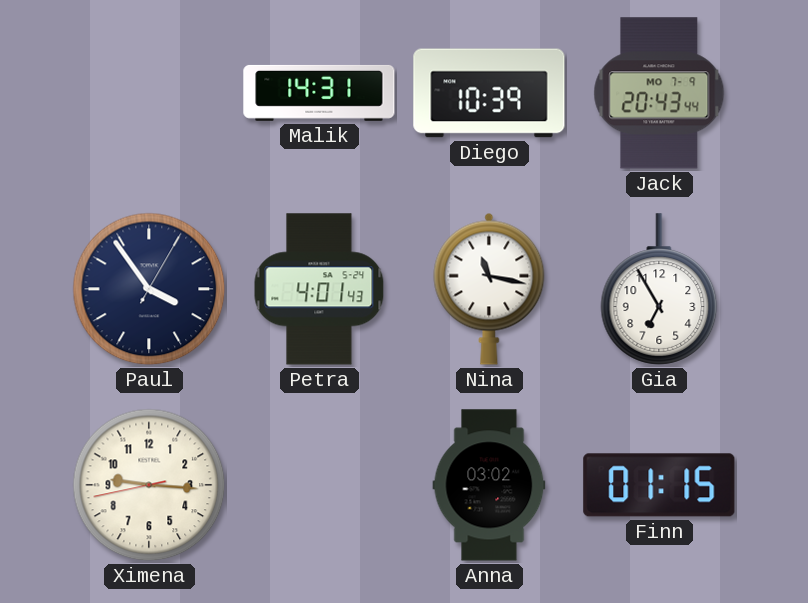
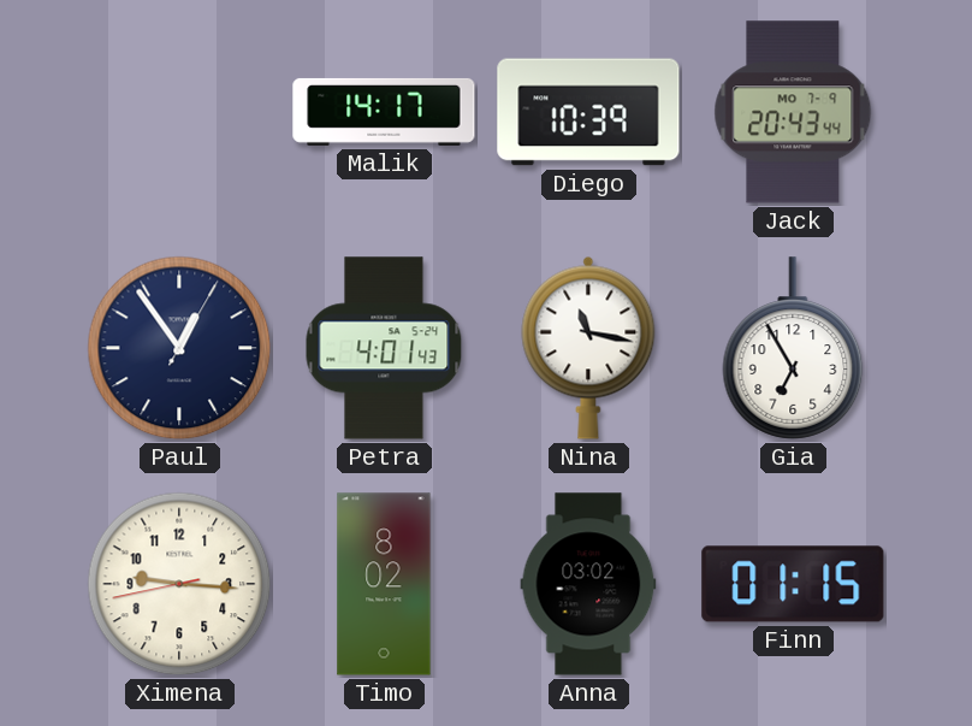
Malik: 14:31 -> 14:17 (384, 112)
Paul: 3:54 -> 12:54 (179, 348)
Timo: none -> 8:02 (384, 584)
